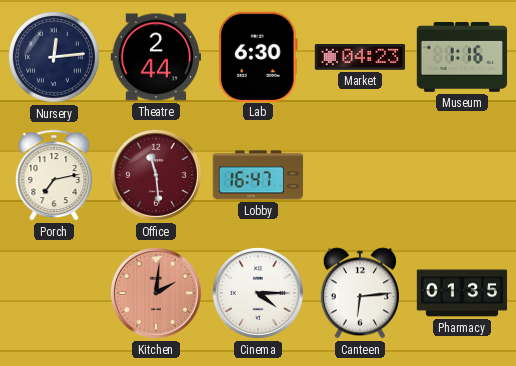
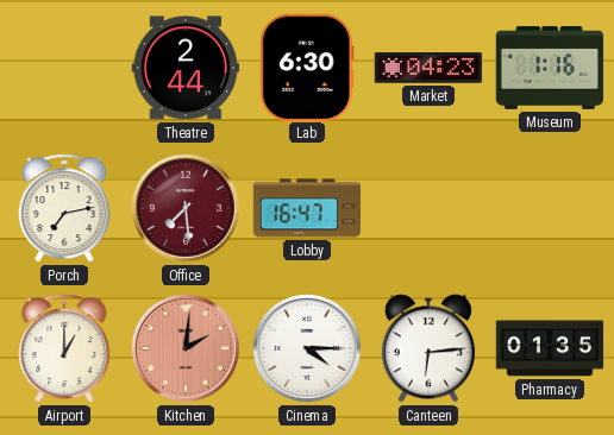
Nursery: 12:14 -> none (54, 57)
Office: 11:29 -> 7:29 (186, 208)
Airport: none -> 1:00 (64, 348)
